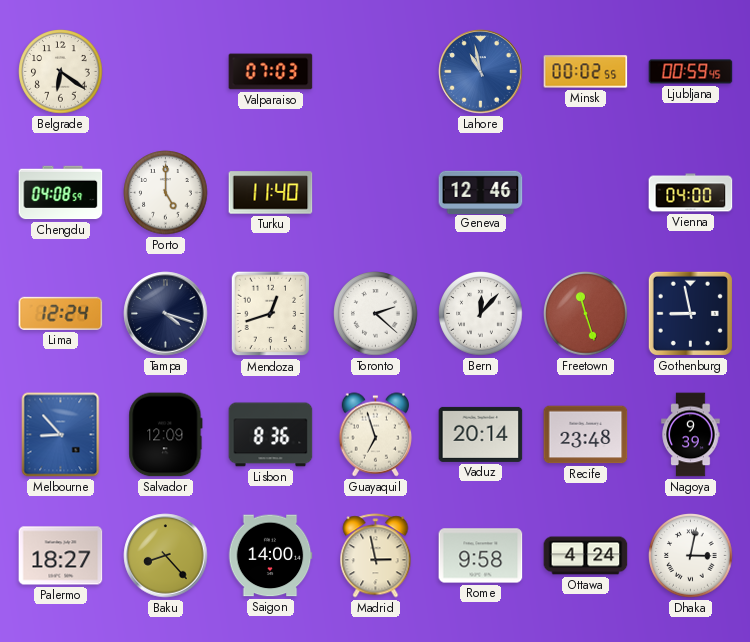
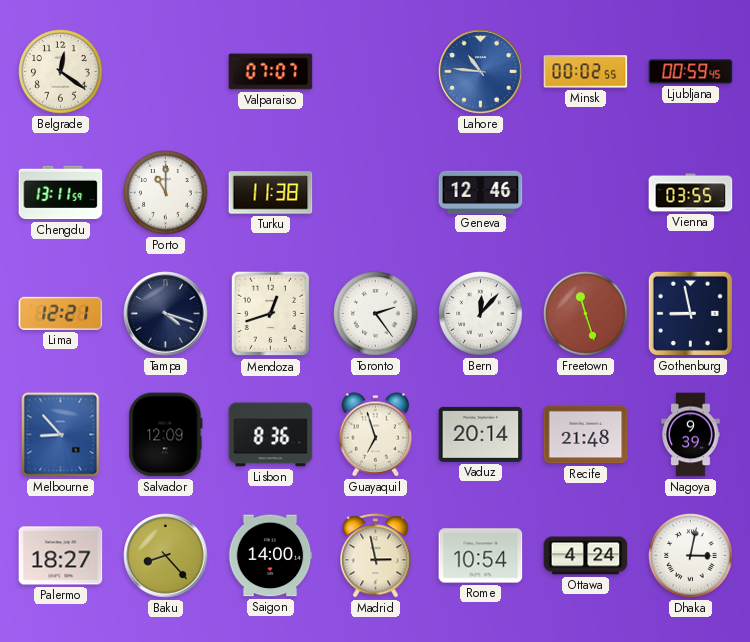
Belgrade: 6:21 -> 12:21 (61, 72)
Valparaiso: 07:03 -> 07:07 (271, 72)
Lahore: 10:58 -> 10:46 (481, 72)
Chengdu: 04:08 -> 13:11 (61, 193)
Porto: 5:00 -> 11:00 (166, 193)
Turku: 11:40 -> 11:38 (271, 193)
Vienna: 04:00 -> 03:55 (691, 193)
Lima: 12:24 -> 12:21 (61, 313)
Toronto: 2:22 -> 2:24 (376, 314)
Recife: 23:48 -> 21:48 (586, 435)
Rome: 9:58 -> 10:54 (481, 556)
